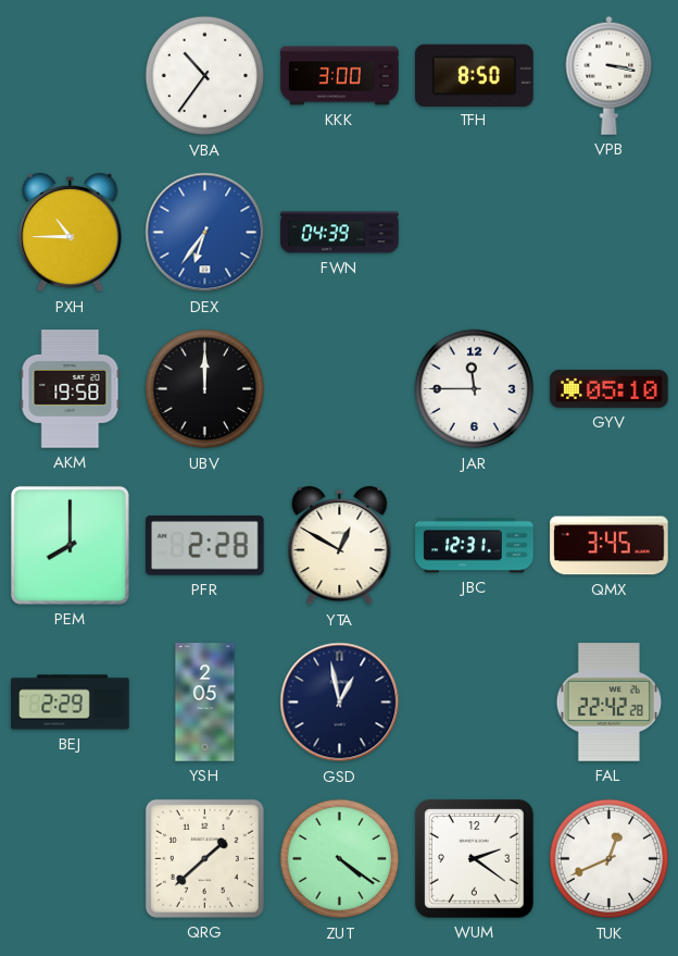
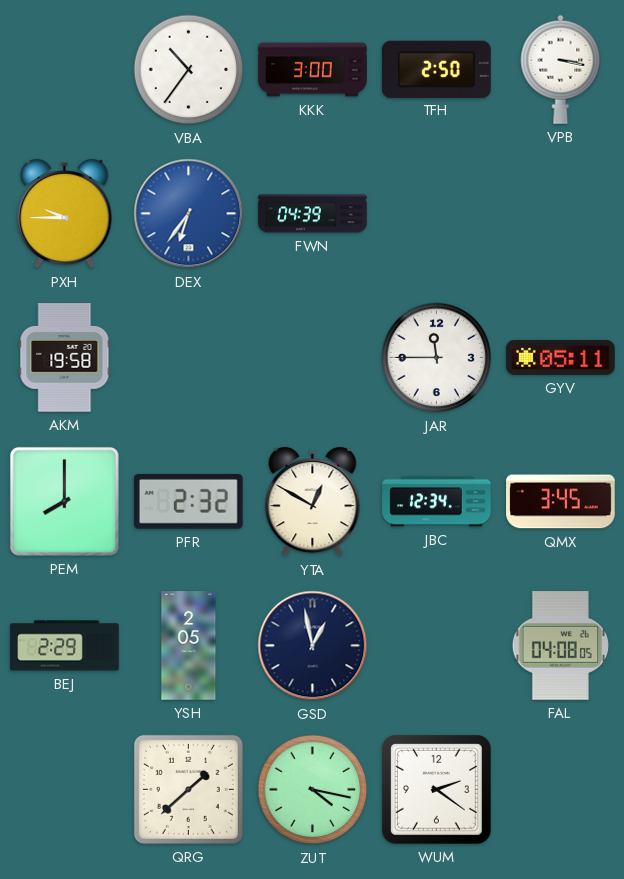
TFH: 8:50 -> 2:50 (437, 69)
PXH: 10:45 -> 9:45 (65, 214)
UBV: 12:00 -> none (205, 389)
GYV: 05:10 -> 05:11 (561, 357)
PFR: 2:28 -> 2:32 (188, 501)
JBC: 12:31 -> 12:34 (437, 502)
FAL: 22:42 -> 04:08 (560, 646)
ZUT: 4:21 -> 4:17 (313, 790)
TUK: 12:41 -> none (610, 859)
